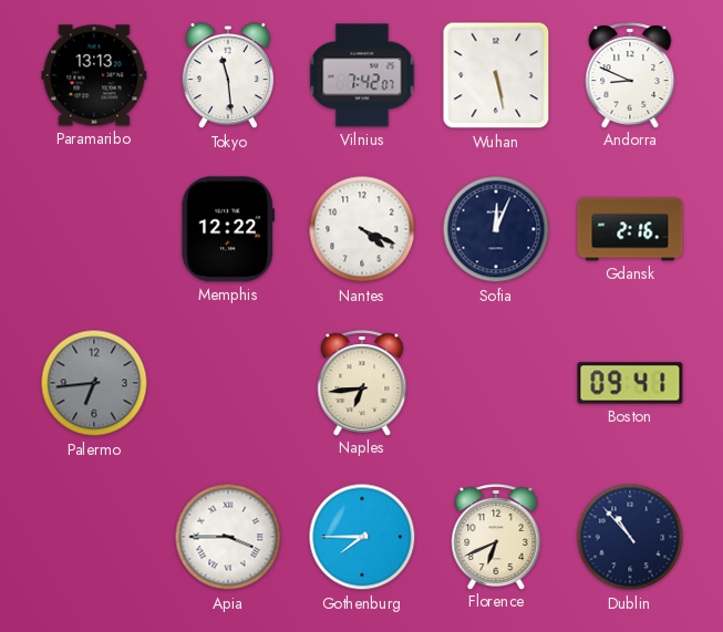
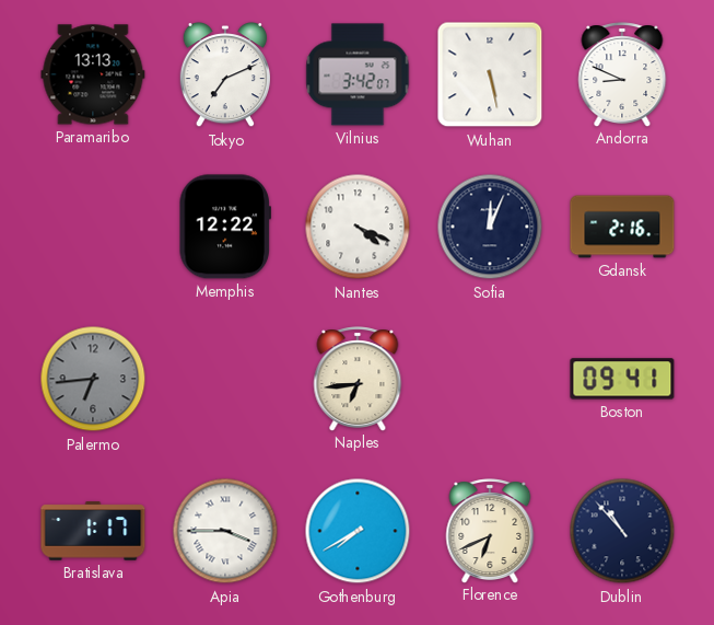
Tokyo: 11:29 -> 7:11 (224, 76)
Vilnius: 7:42 -> 3:42 (358, 74)
Bratislava: none -> 1:17 (93, 531)
Gothenburg: 7:45 -> 7:40 (358, 531)
